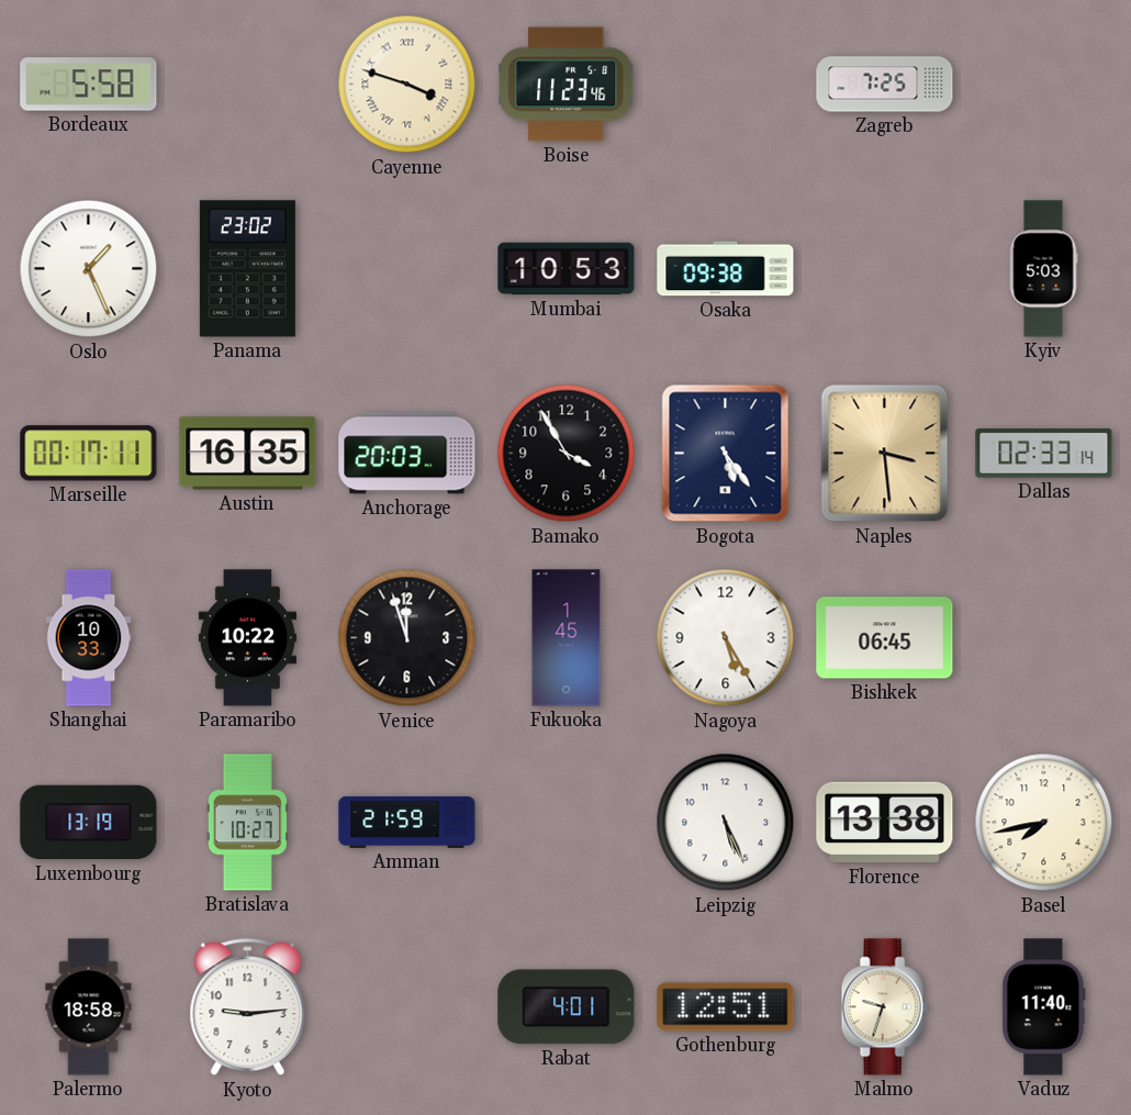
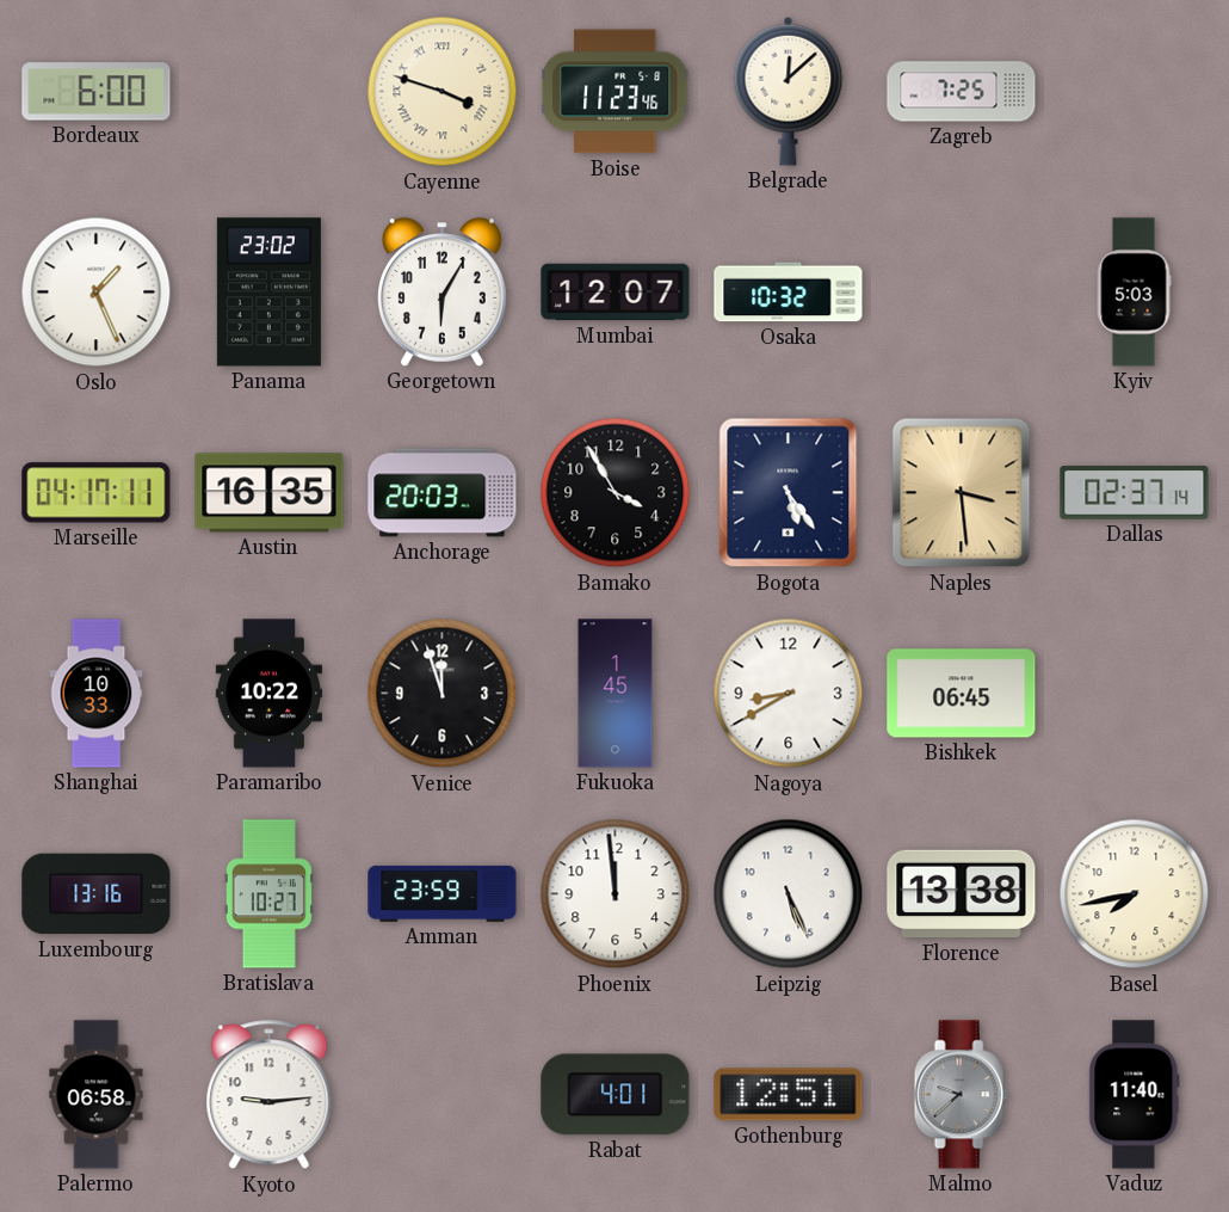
Bordeaux: 5:58 -> 6:00 (97, 92)
Belgrade: none -> 12:08 (789, 91)
Georgetown: none -> 6:05 (443, 293)
Mumbai: 10:53 -> 12:07 (616, 293)
Osaka: 09:38 -> 10:32 (789, 293)
Marseille: 00:17 -> 04:17 (97, 493)
Dallas: 02:33 -> 02:37 (1135, 493)
Nagoya: 5:25 -> 8:40 (789, 694)
Luxembourg: 13:19 -> 13:16 (97, 894)
Amman: 21:59 -> 23:59 (443, 893)
Phoenix: none -> 11:59 (616, 894)
Palermo: 18:58 -> 06:58 (97, 1095)
Malmo: 9:33 -> 9:38 (961, 1095)
Malmo dial: cream -> grey (961, 1095)
